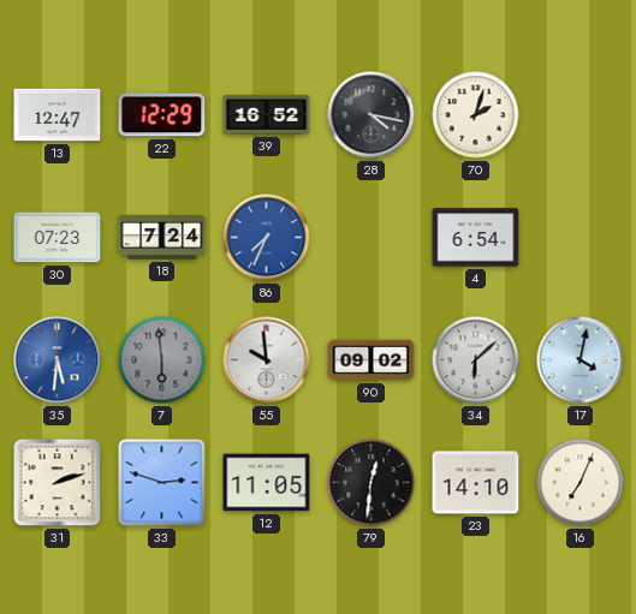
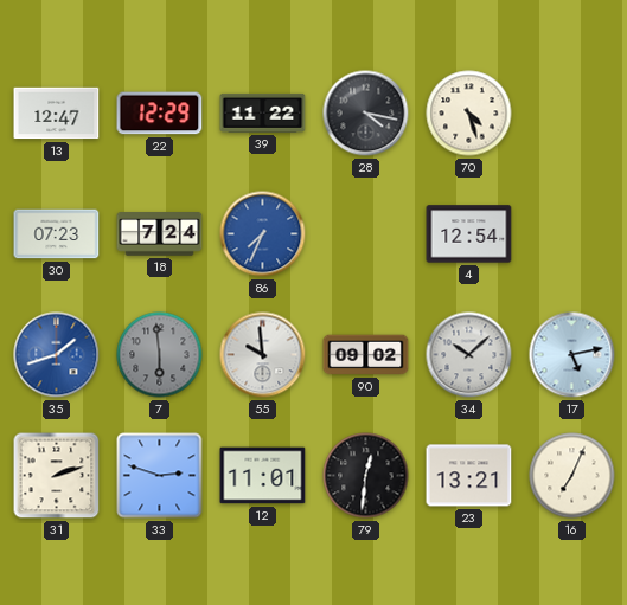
39: 16:52 -> 11:22 (263, 112)
70: 2:03 -> 4:27 (469, 114)
4: 6:54 -> 12:54 (469, 234)
35: 5:31 -> 1:42 (57, 355)
34: 6:08 -> 10:08 (469, 355)
17: 4:02 -> 5:13 (572, 355)
12: 11:05 -> 11:01 (263, 476)
23: 14:10 -> 13:21 (469, 476)
